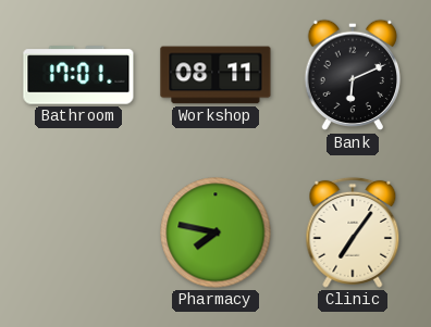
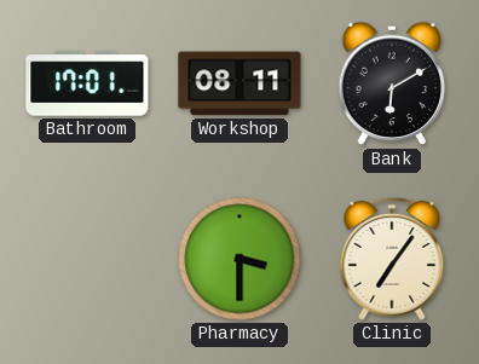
Bank: 6:11 -> 6:10 (392, 83)
Pharmacy: 7:47 -> 3:30 (239, 259)
